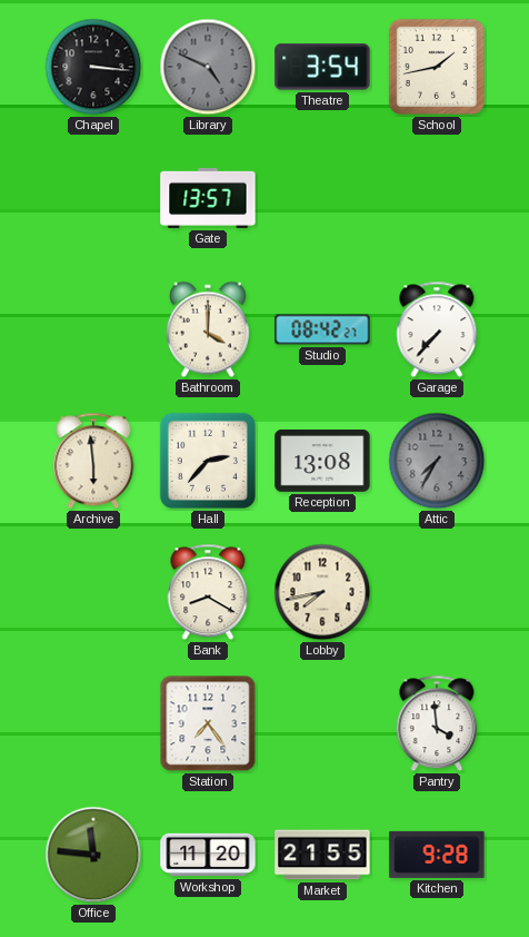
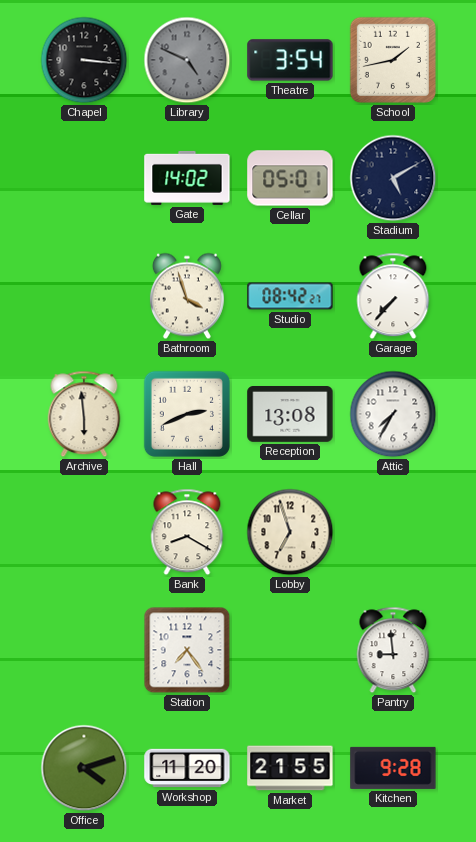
Gate: 13:57 -> 14:02 (187, 178)
Cellar: none -> 05:01 (290, 178)
Stadium: none -> 5:10 (393, 178)
Bathroom: 4:00 -> 3:57 (187, 296)
Hall: 2:37 -> 2:41 (187, 414)
Attic dial: grey -> white (393, 414)
Lobby: 7:43 -> 6:57 (290, 532)
Pantry: 3:59 -> 8:59 (393, 650)
Office: 11:46 -> 4:12 (84, 768)
